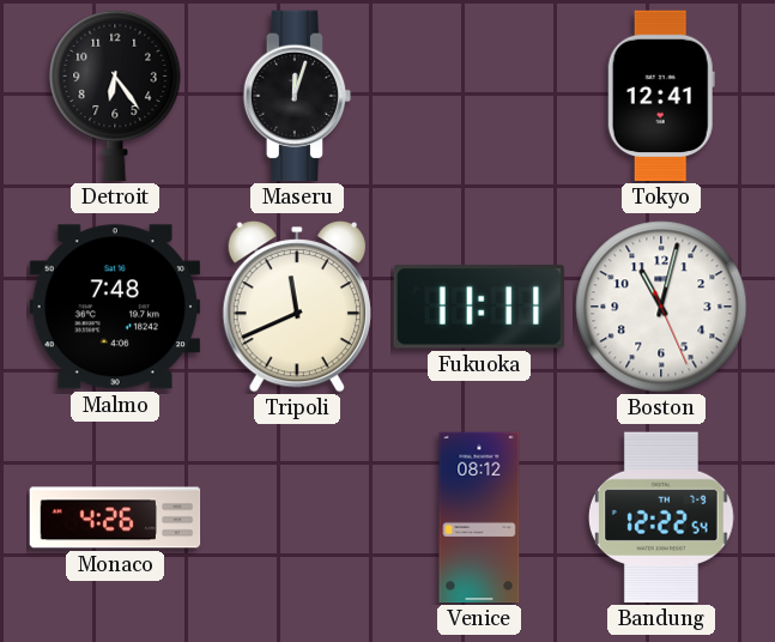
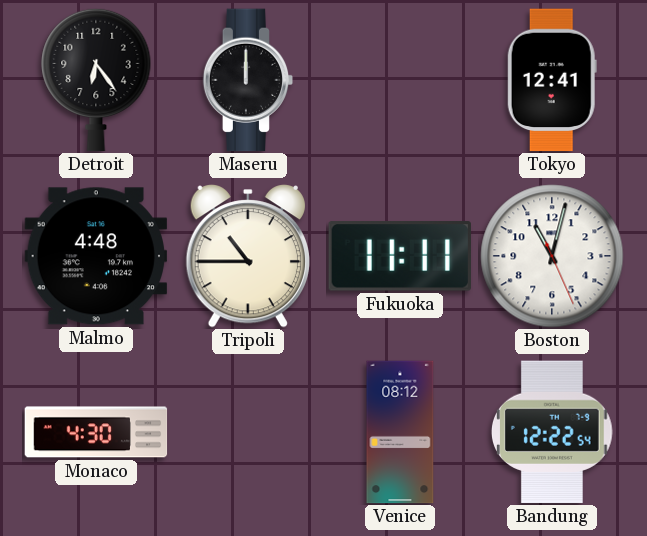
Maseru: 12:03 -> 12:00 (248, 80)
Malmo: 7:48 -> 4:48 (96, 256)
Tripoli: 11:41 -> 10:45 (248, 257)
Monaco: 4:26 -> 4:30 (96, 432)
